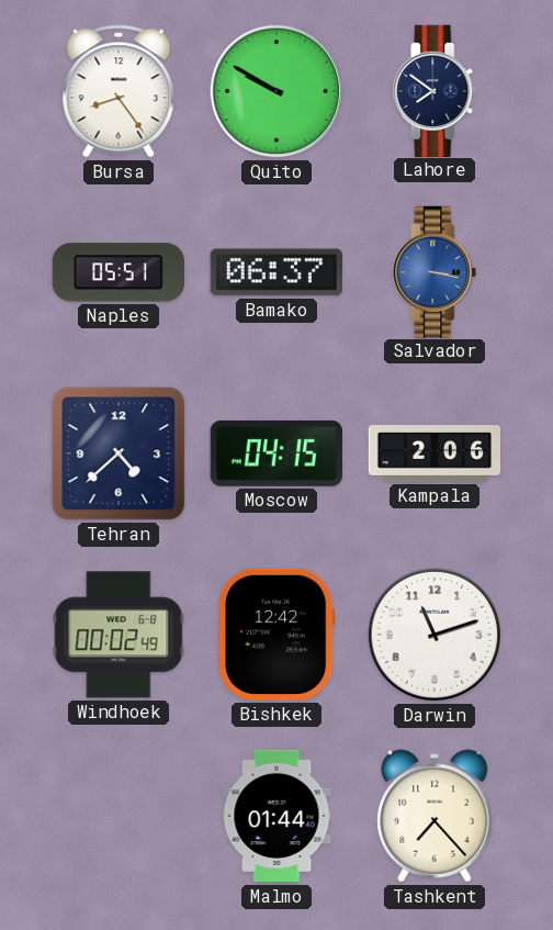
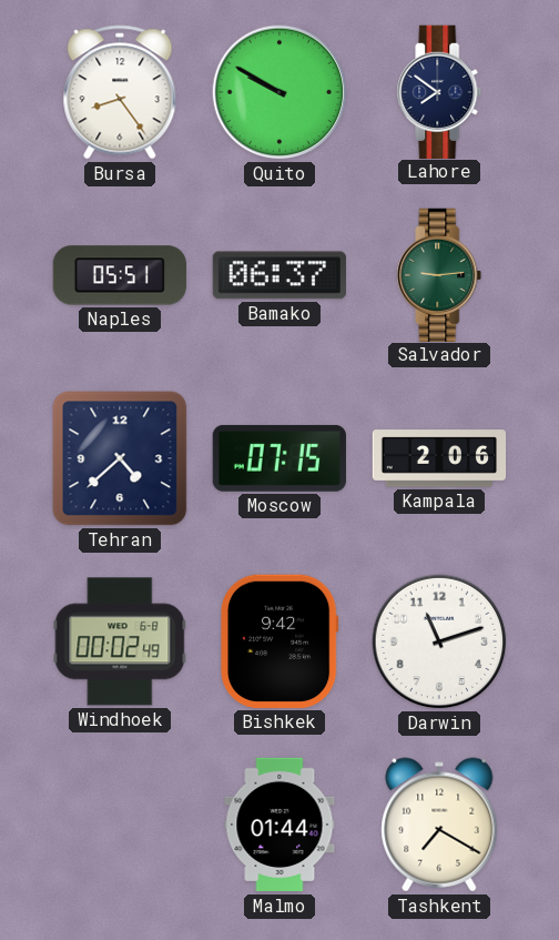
Salvador: 3:17 -> 9:14 (439, 274)
Salvador dial: blue -> green (439, 274)
Moscow: 04:15 -> 07:15 (279, 458)
Bishkek: 12:42 -> 9:42 (279, 641)
Tashkent: 7:23 -> 7:20 (439, 825)
